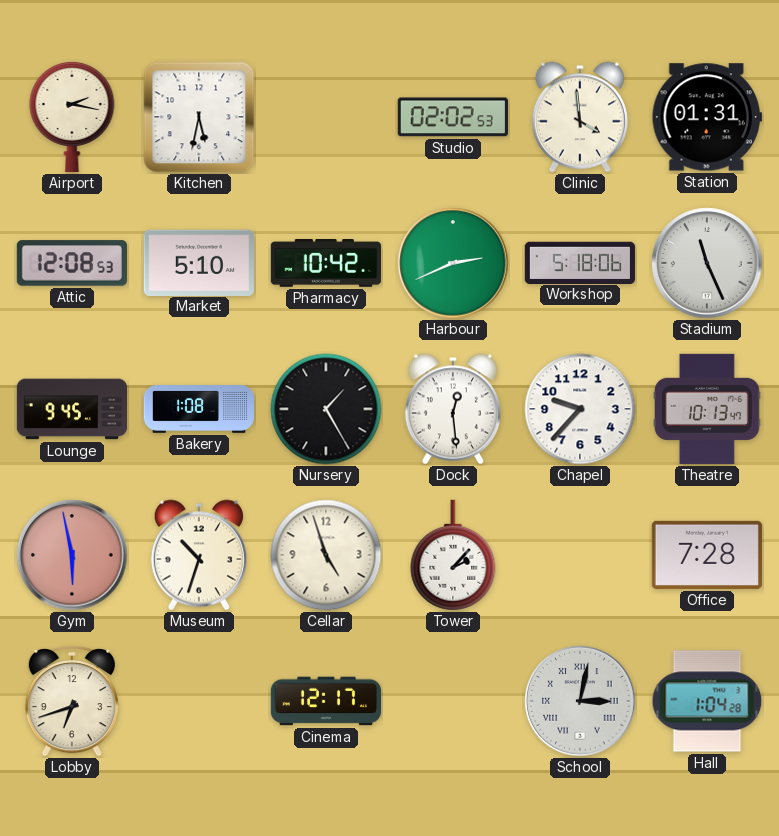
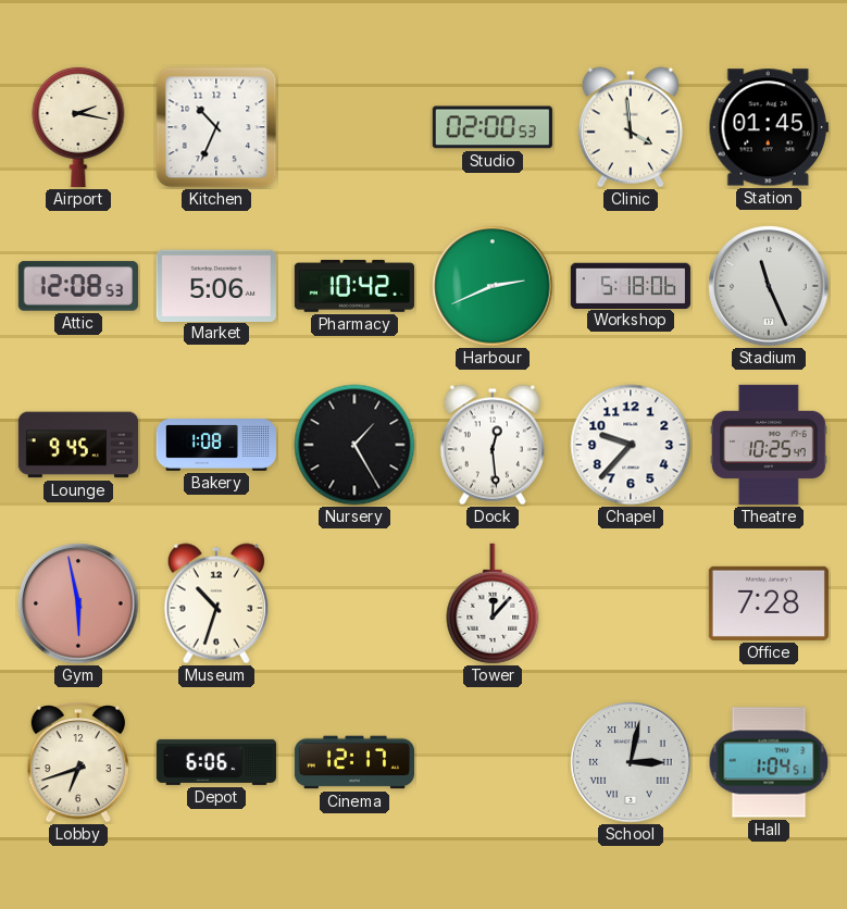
Kitchen: 5:32 -> 10:34 (216, 127)
Studio: 02:02 -> 02:00 (493, 127)
Station: 01:31 -> 01:45 (769, 127)
Market: 5:10 -> 5:06 (216, 285)
Theatre: 10:13 -> 10:25 (770, 445)
Cellar: 4:57 -> none (326, 555)
Tower: 2:07 -> 12:07 (493, 603)
Depot: none -> 6:06 (216, 762)
Hall: 1:04:28 -> 1:04:51 (769, 762)
